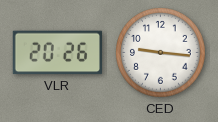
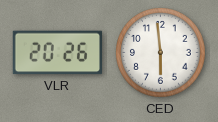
CED: 9:16 -> 5:59 (161, 53)
